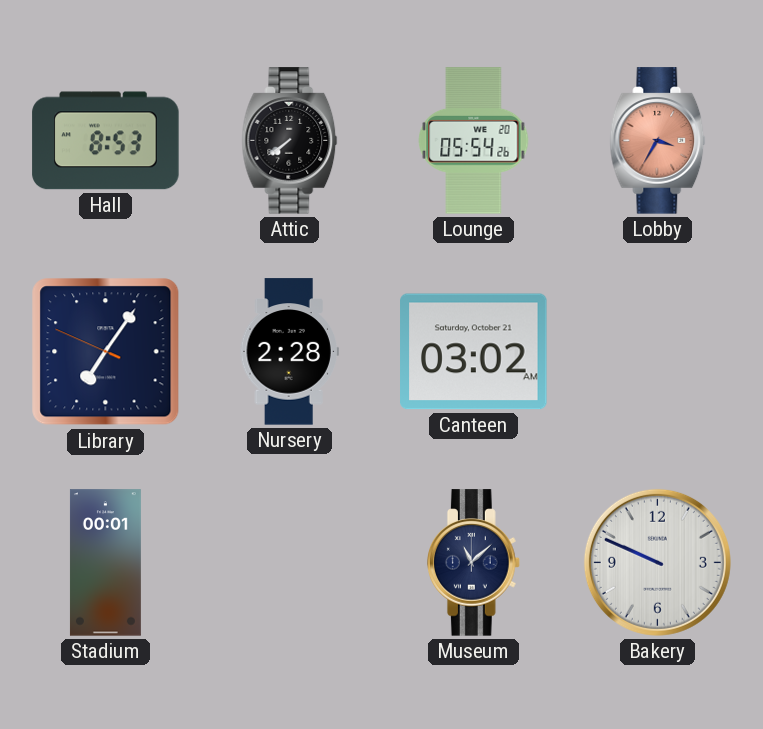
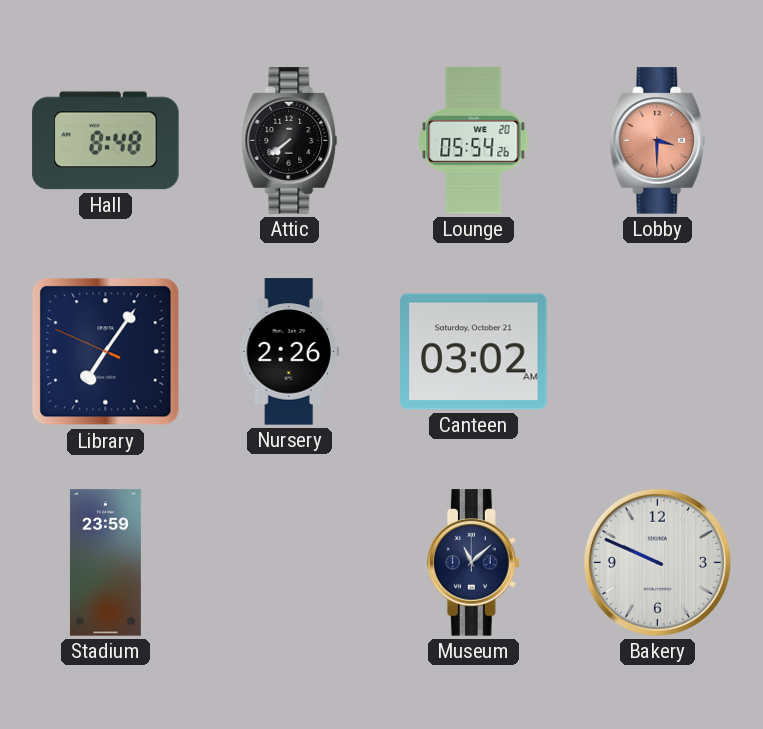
Hall: 8:53 -> 8:48 (106, 141)
Lobby: 3:35 -> 3:30 (658, 141)
Nursery: 2:28 -> 2:26 (289, 352)
Stadium: 00:01 -> 23:59 (105, 563)
